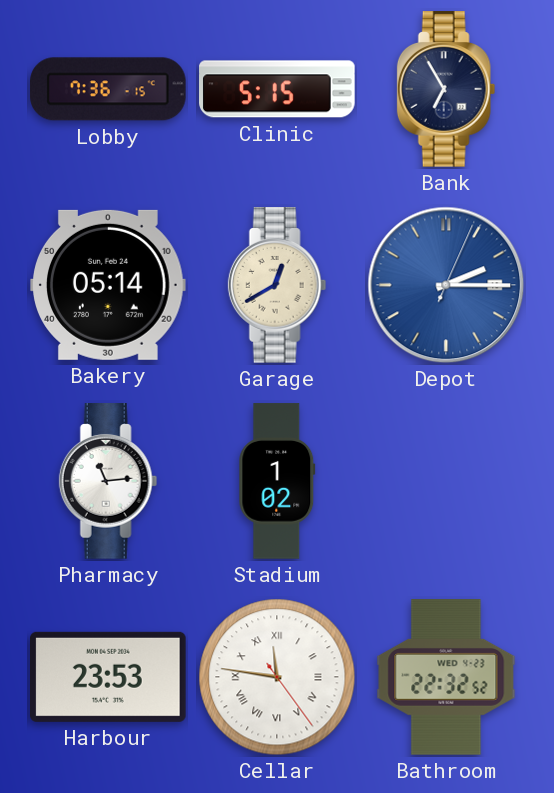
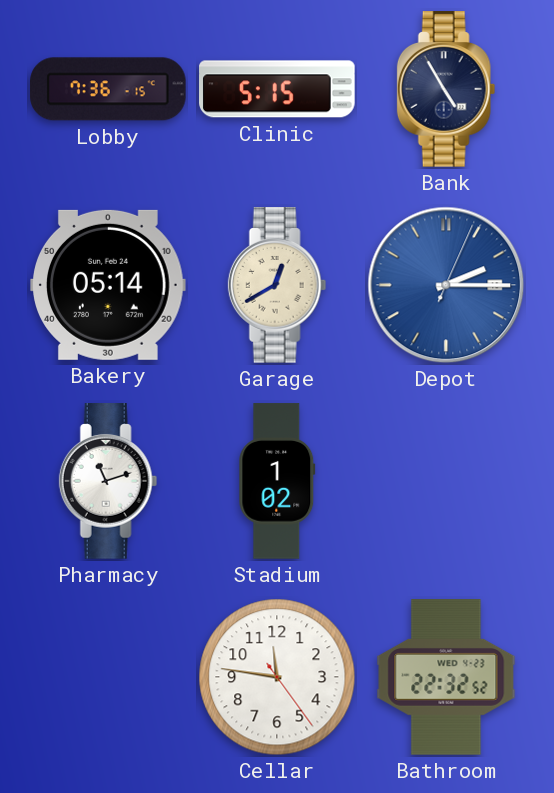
Bank: 6:55 -> 4:55 (446, 89)
Pharmacy: 11:14 -> 11:12 (108, 481)
Harbour: 23:53 -> none (109, 677)
Cellar numerals: Roman -> Arabic (277, 677)
